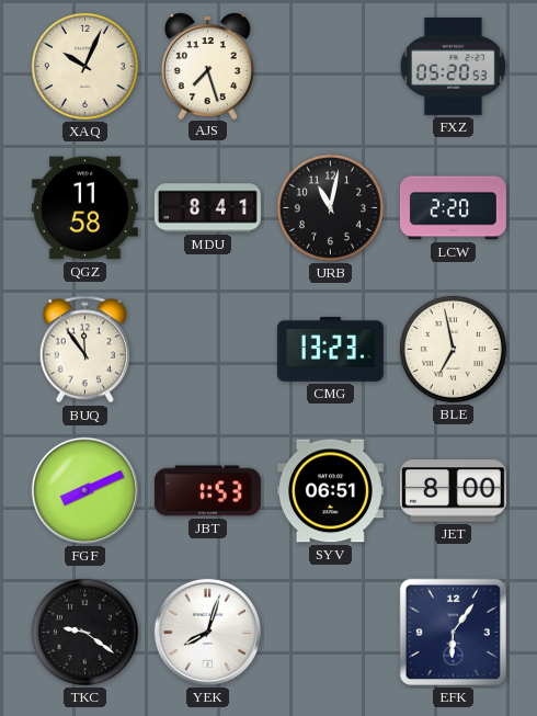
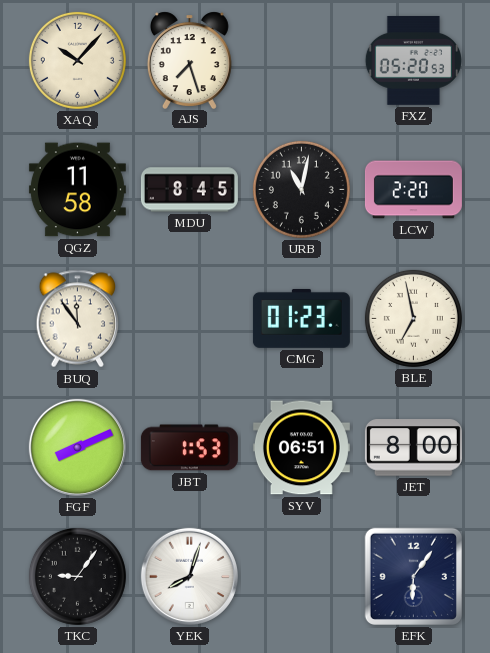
XAQ: 10:04 -> 10:07 (77, 60)
MDU: 8:41 -> 8:45 (189, 190)
CMG: 13:23 -> 01:23 (301, 318)
TKC: 9:21 -> 9:06 (77, 576)
